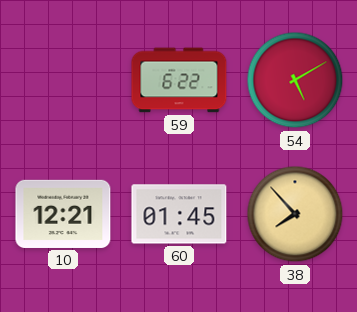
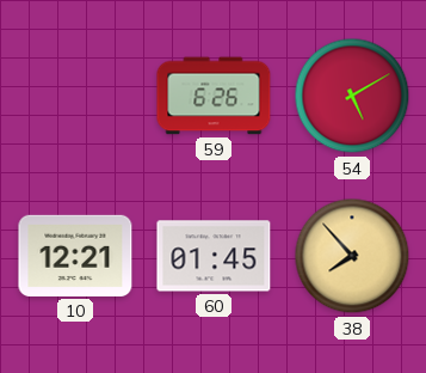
59: 6:22 -> 6:26 (214, 96)
